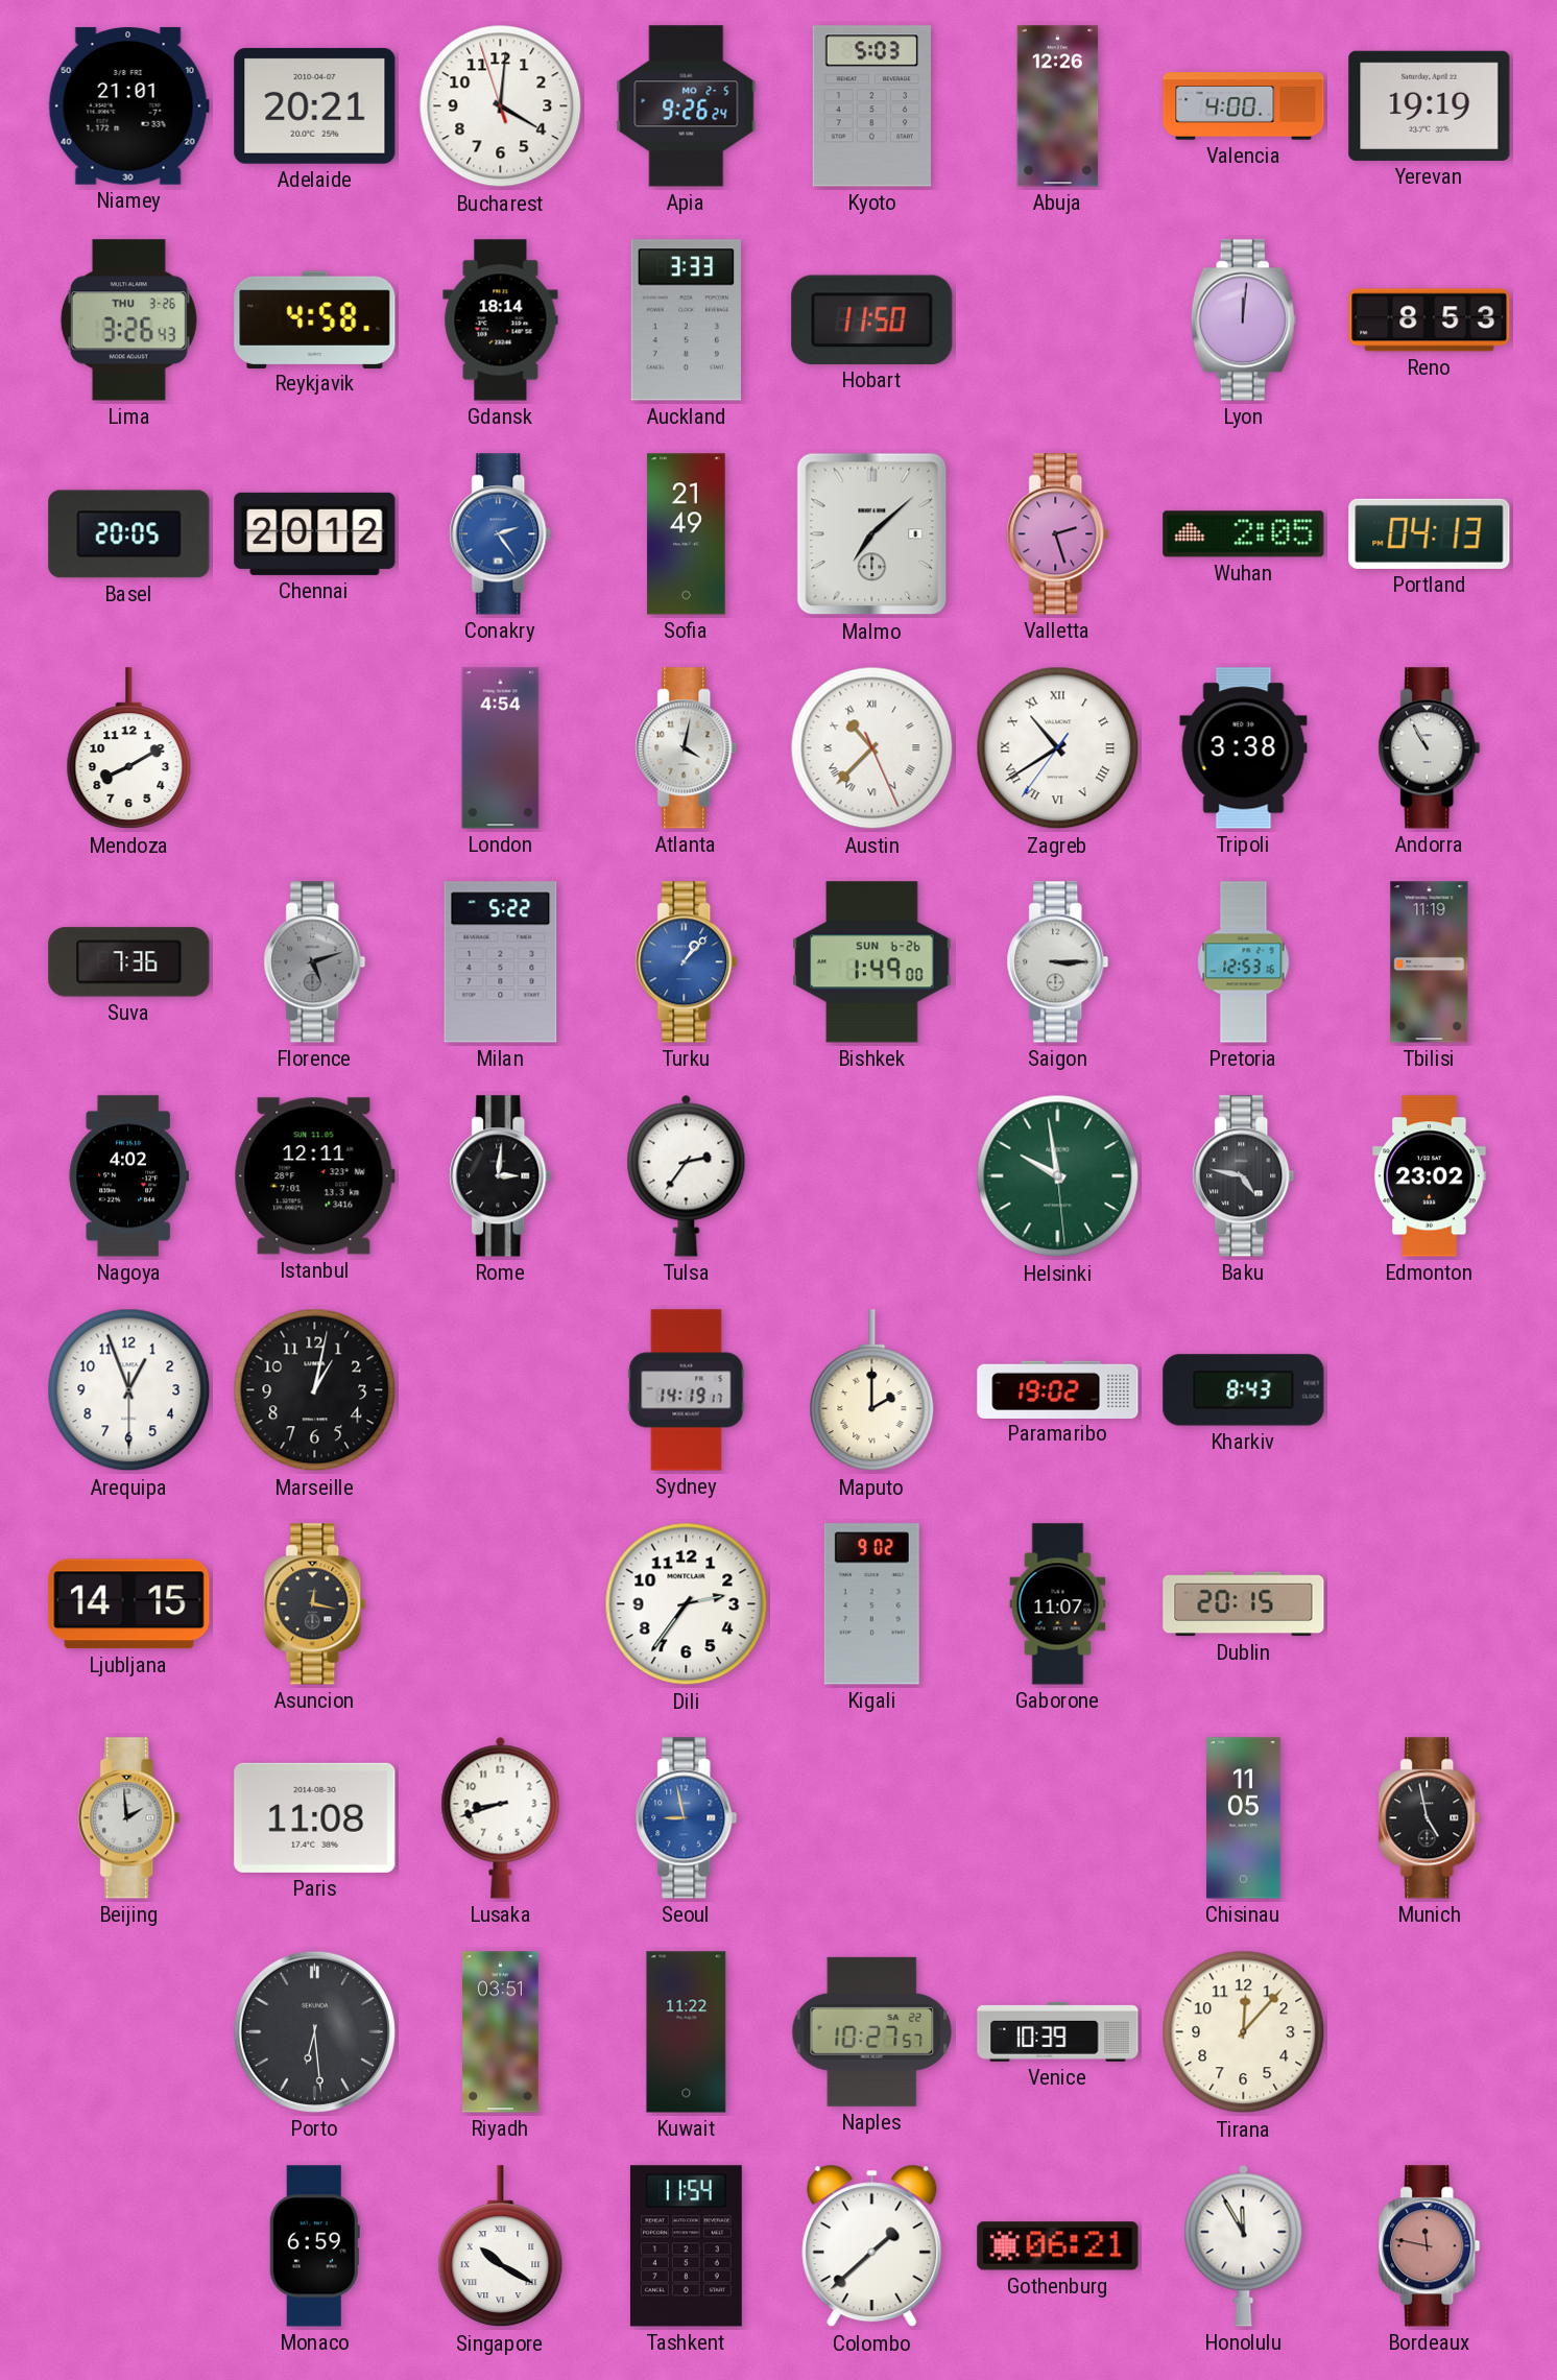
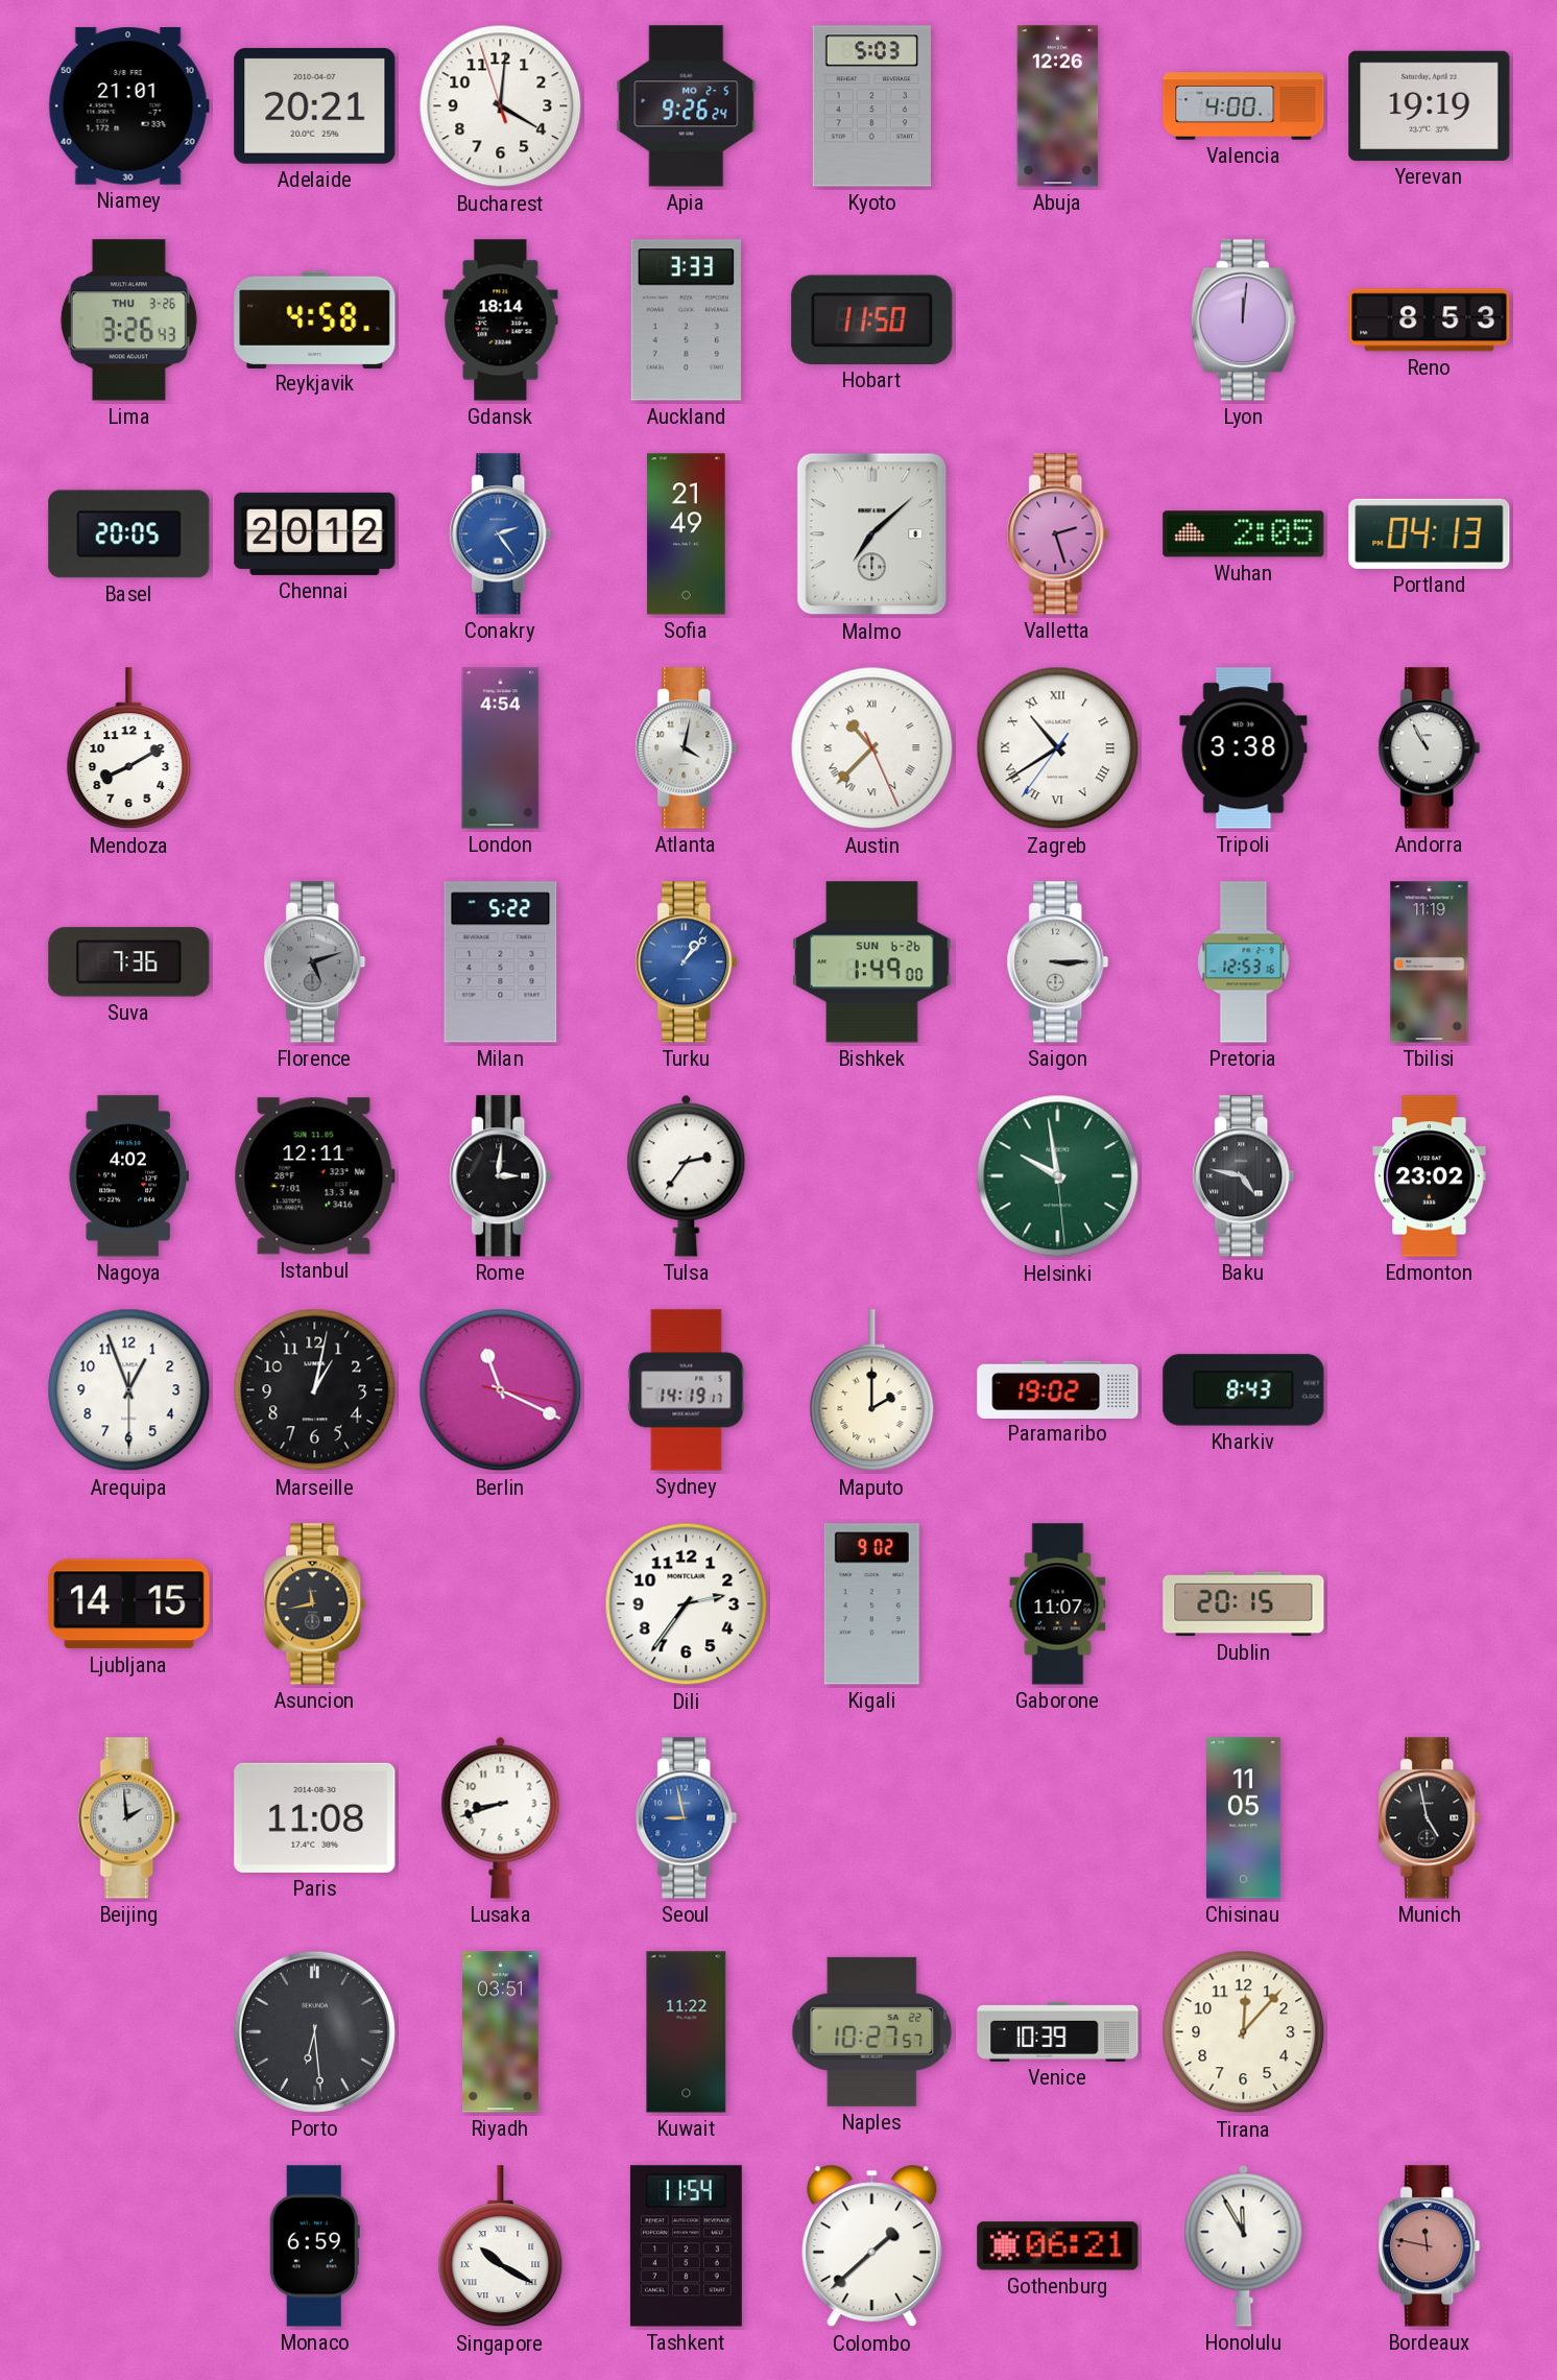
Berlin: none -> 11:19 (501, 1390)
Asuncion: 12:17 -> 11:43 (315, 1604)
